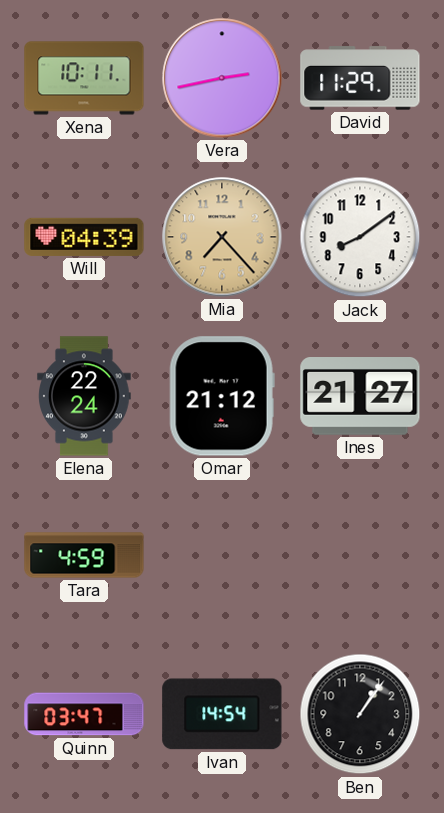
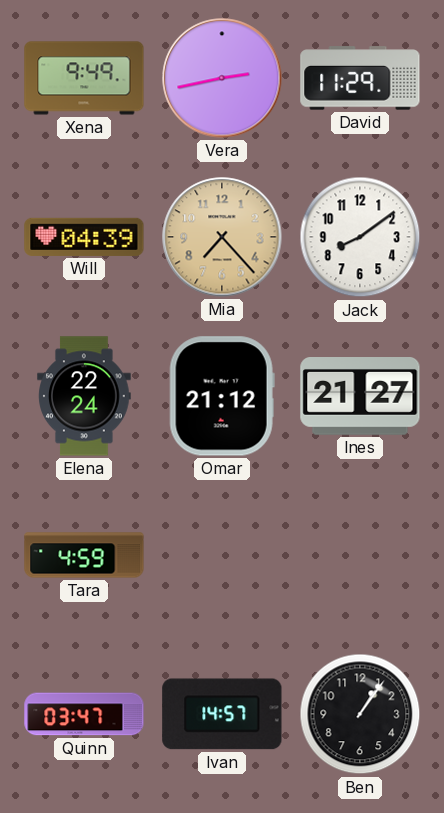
Xena: 10:11 -> 9:49 (84, 78)
Ivan: 14:54 -> 14:57 (222, 714)
